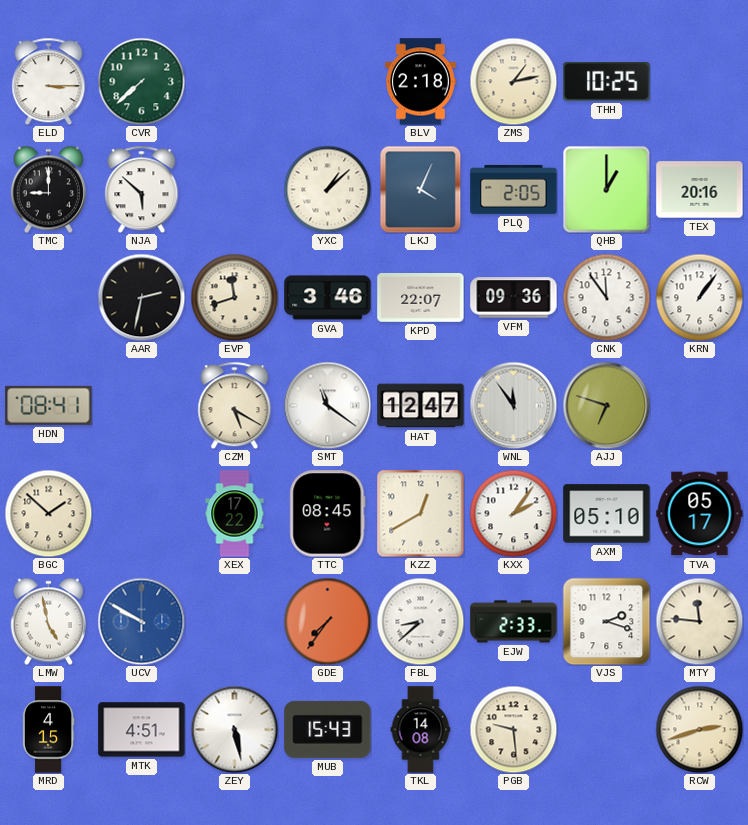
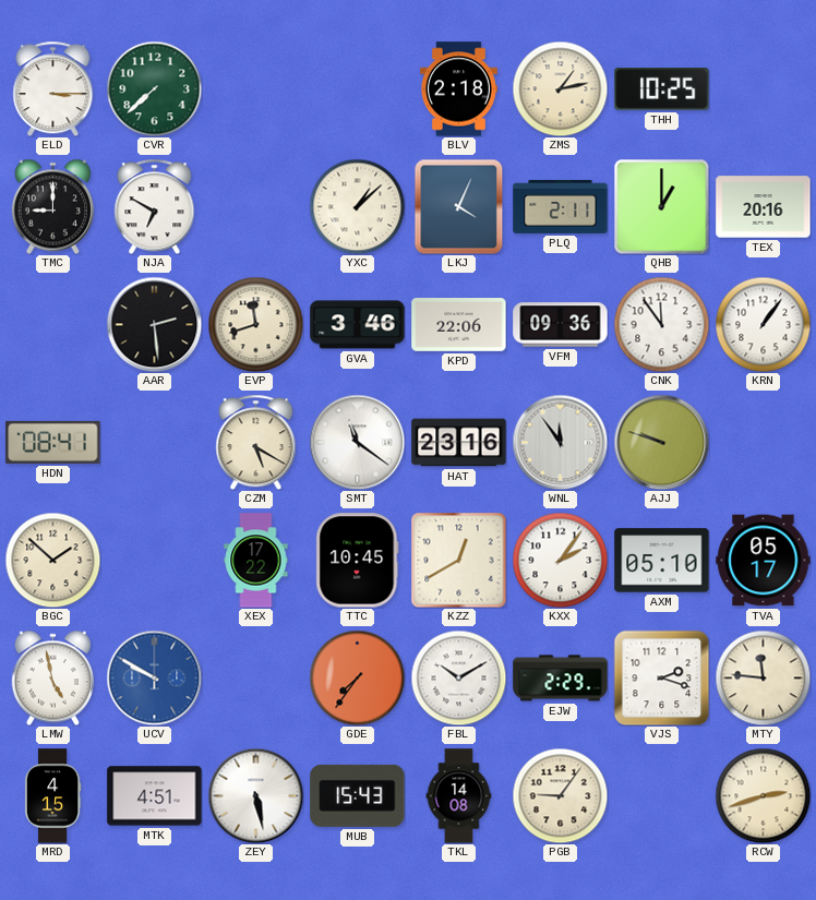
NJA: 5:52 -> 6:50 (155, 206)
PLQ: 2:05 -> 2:11 (561, 206)
AAR: 2:32 -> 2:29 (154, 324)
KPD: 22:07 -> 22:06 (459, 325)
HAT: 12:47 -> 23:16 (459, 443)
AJJ: 6:48 -> 9:48 (661, 442)
TTC: 08:45 -> 10:45 (358, 561)
FBL: 8:38 -> 10:10 (458, 677)
EJW: 2:33 -> 2:29 (561, 679)
PGB: 9:29 -> 9:06 (560, 795)
